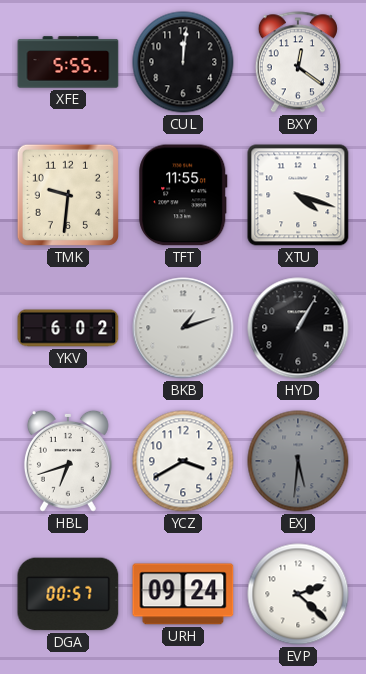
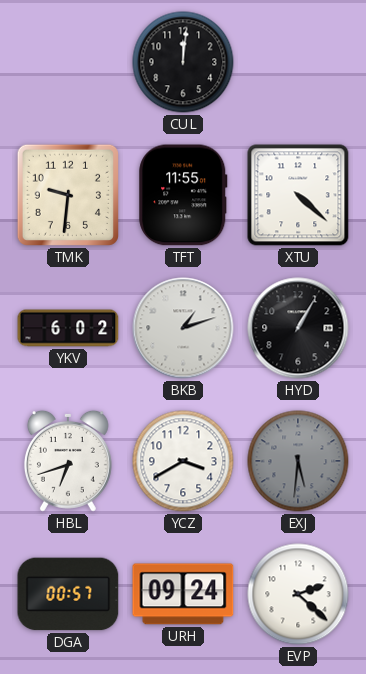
XFE: 5:55 -> none (68, 62)
BXY: 12:21 -> none (298, 62)
XTU: 4:18 -> 4:22 (298, 195)
